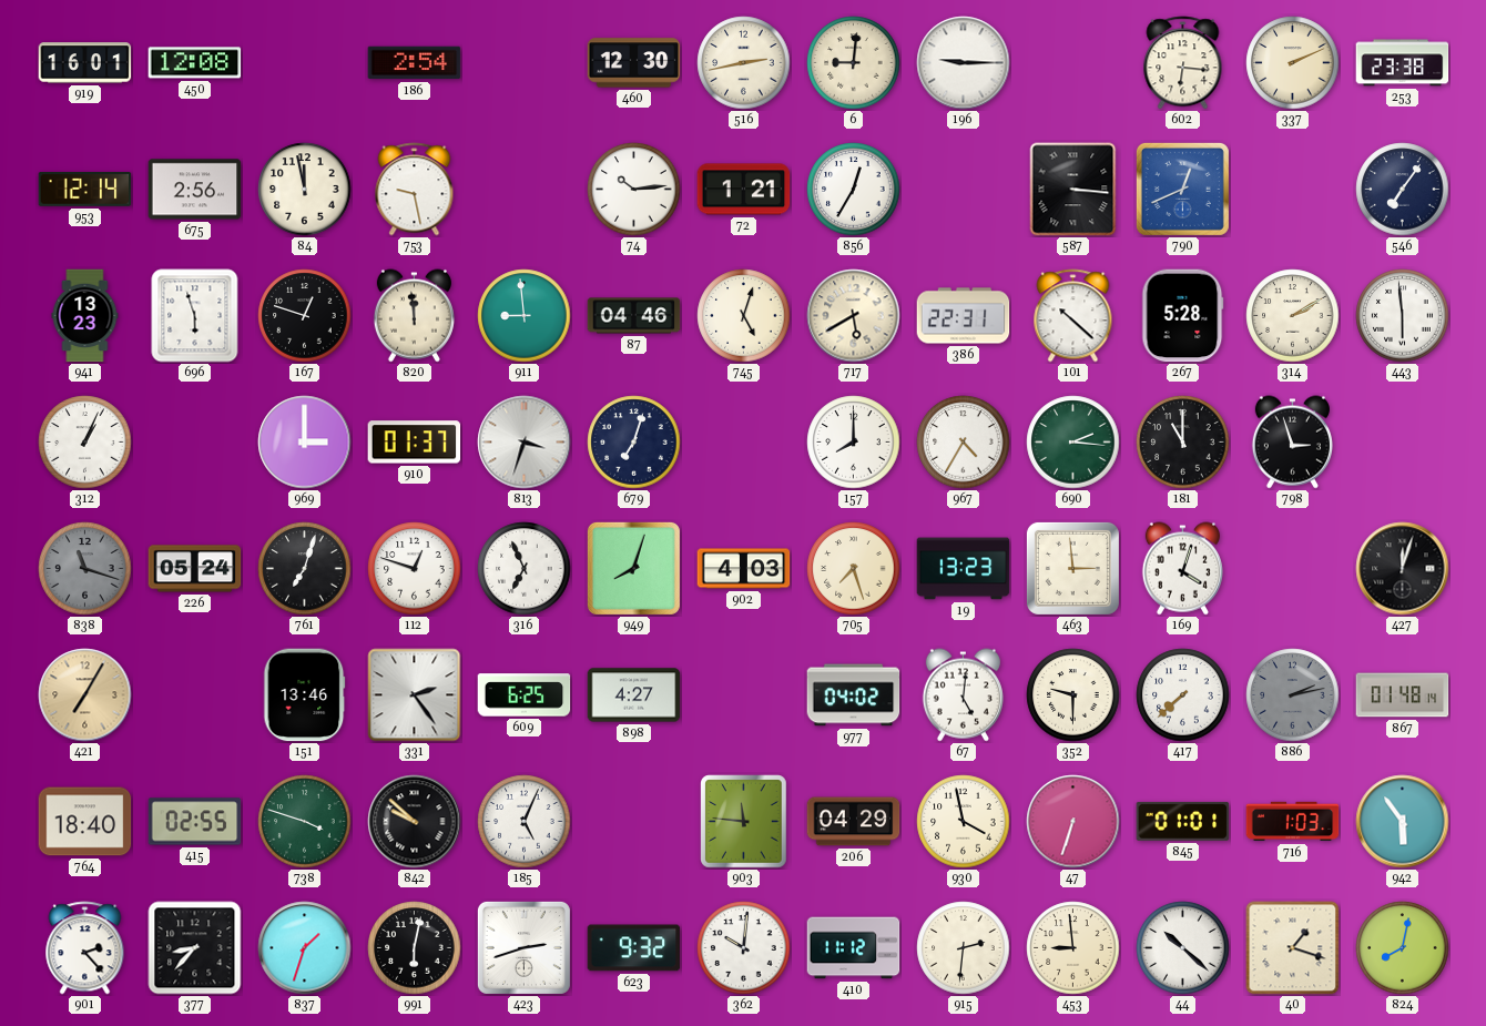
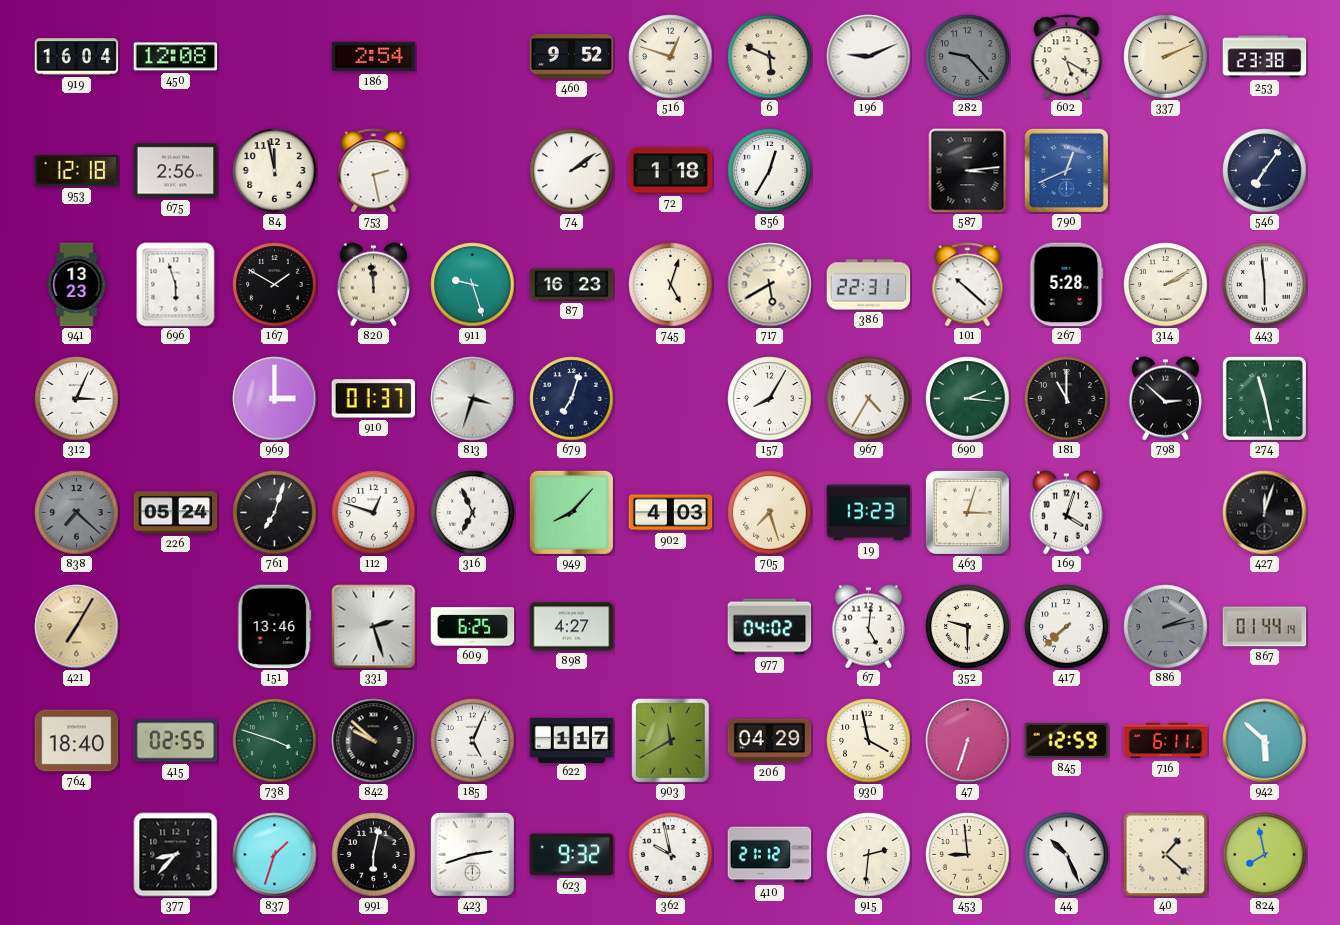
919: 16:01 -> 16:04 (77, 57)
460: 12:30 -> 9:52 (572, 57)
516: 2:43 -> 12:48 (671, 57)
6: 9:01 -> 5:49 (770, 57)
196: 9:15 -> 9:11 (869, 57)
282: none -> 9:23 (968, 57)
602: 6:16 -> 5:20 (1067, 57)
953: 12:14 -> 12:18 (77, 170)
753: 9:28 -> 2:28 (374, 171)
74: 10:14 -> 2:09 (572, 171)
72: 1:21 -> 1:18 (671, 171)
587: 3:16 -> 3:14 (968, 171)
167: 12:48 -> 1:50 (275, 285)
911: 8:59 -> 9:27 (473, 285)
87: 04:46 -> 16:23 (572, 285)
312: 1:04 -> 3:04 (77, 399)
157: 8:00 -> 8:05 (770, 399)
798: 2:57 -> 2:52 (1165, 399)
274: none -> 11:28 (1264, 398)
838: 11:18 -> 7:22 (77, 513)
949: 8:03 -> 8:07 (571, 512)
463: 2:59 -> 3:03 (967, 512)
331: 2:24 -> 2:27 (374, 627)
867: 01:48 -> 01:44 (1265, 627)
622: none -> 1:17 (572, 740)
903: 11:46 -> 11:40 (671, 741)
845: 01:01 -> 12:59 (1067, 740)
716: 1:03 -> 6:11 (1166, 741)
942: 5:54 -> 5:52 (1265, 741)
901: 2:23 -> none (85, 948)
362: 10:01 -> 9:58 (671, 855)
410: 11:12 -> 21:12 (770, 855)
44: 10:22 -> 10:26 (1067, 855)
40: 1:18 -> 1:22 (1166, 855)
824: 8:02 -> 7:58 (1265, 855)
